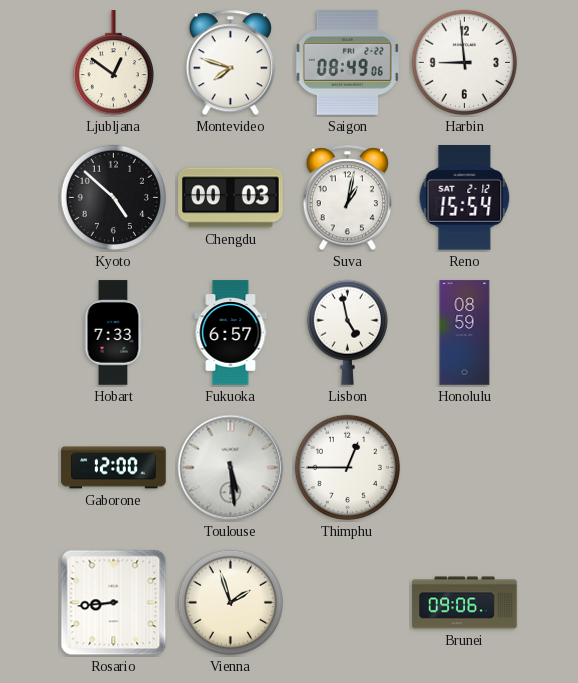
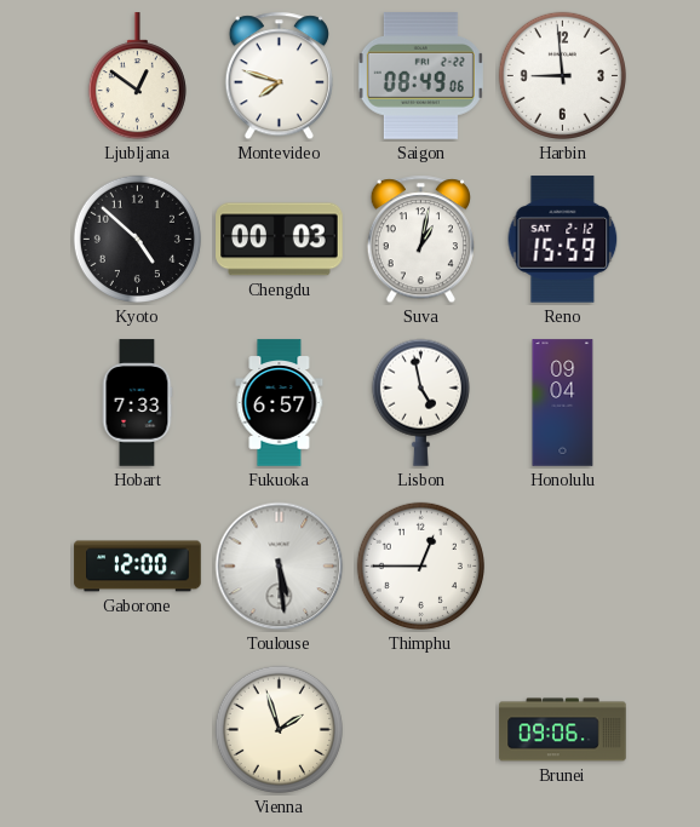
Reno: 15:54 -> 15:59 (563, 240)
Honolulu: 08:59 -> 09:04 (563, 403)
Rosario: 8:44 -> none (114, 603)
